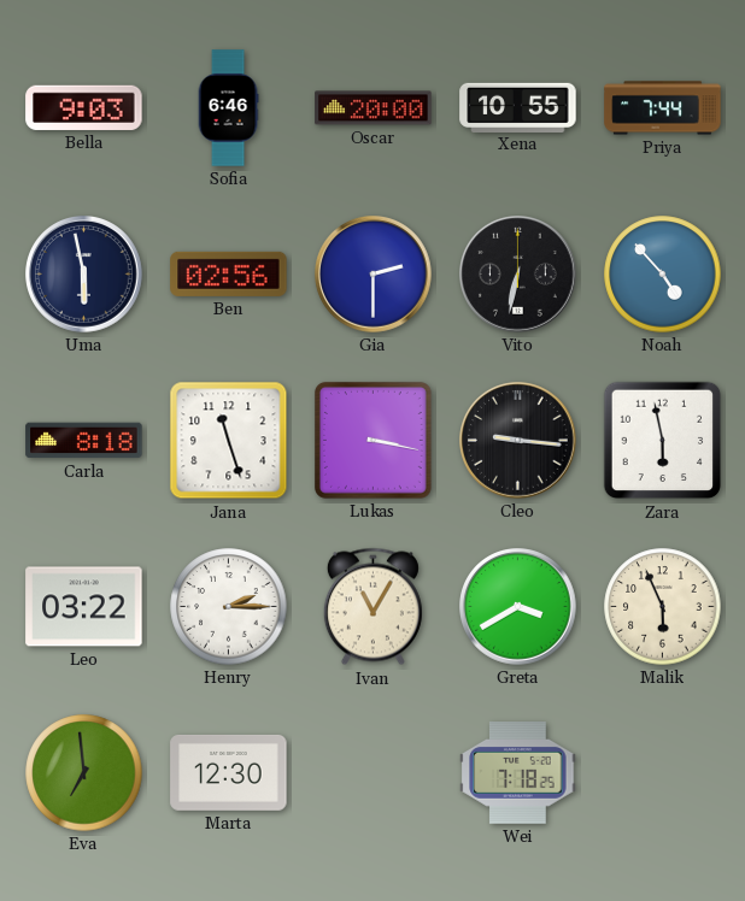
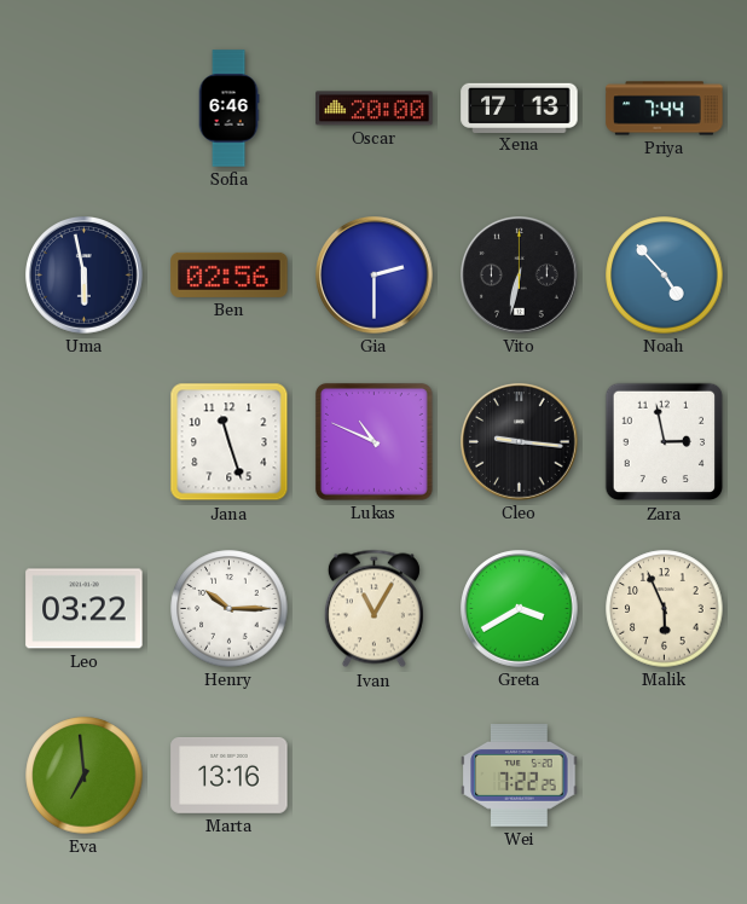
Bella: 9:03 -> none (84, 107)
Xena: 10:55 -> 17:13 (520, 108)
Carla: 8:18 -> none (84, 441)
Lukas: 3:17 -> 10:49 (373, 441)
Zara: 5:58 -> 2:58 (665, 442)
Henry: 2:15 -> 10:15 (230, 609)
Marta: 12:30 -> 13:16 (230, 775)
Wei: 7:18 -> 7:22 (520, 776)
